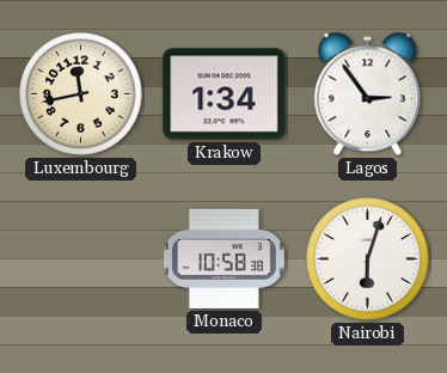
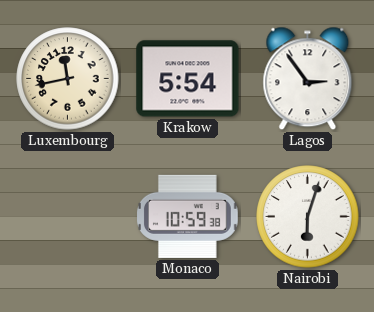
Krakow: 1:34 -> 5:54 (188, 79)
Monaco: 10:58 -> 10:59 (188, 216)
